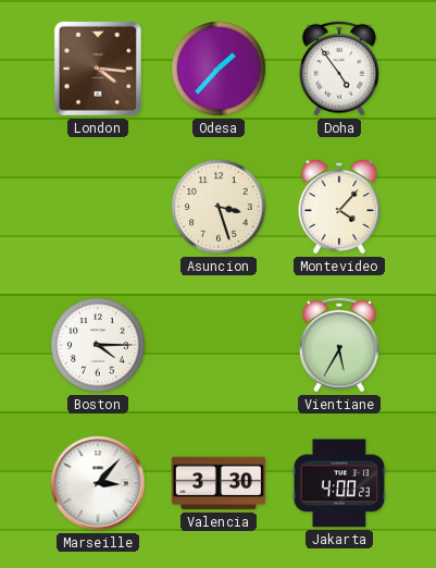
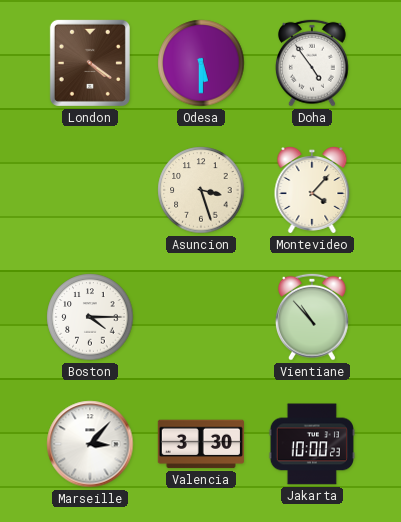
London: 4:16 -> 4:21 (90, 63)
Odesa: 1:37 -> 5:30 (201, 63)
Vientiane: 5:35 -> 10:53 (312, 317)
Jakarta: 4:00 -> 10:00 (312, 444)
